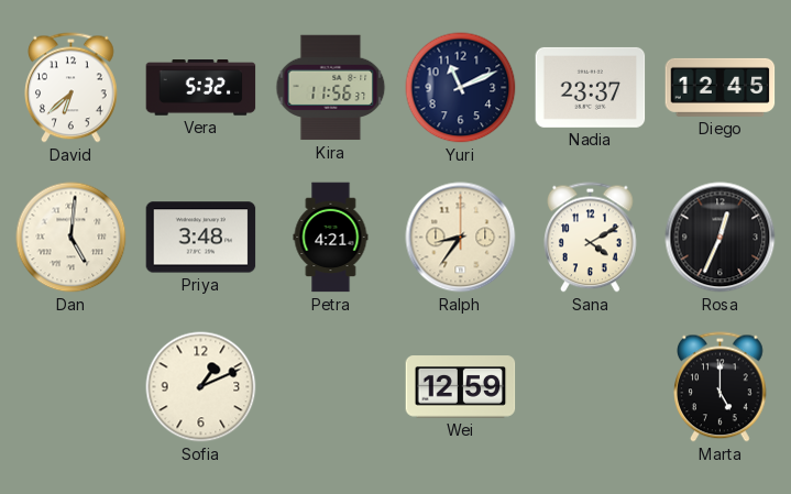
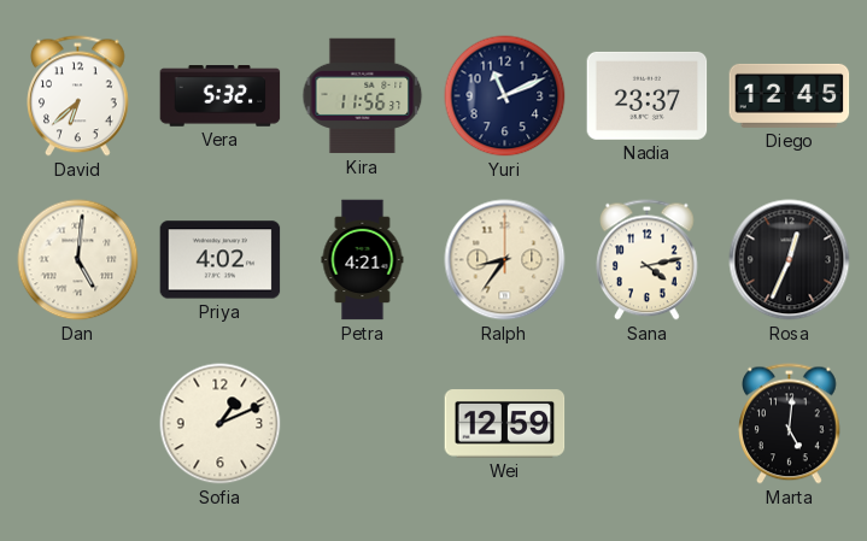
Priya: 3:48 -> 4:02 (221, 260)
Sana: 4:10 -> 4:13 (648, 260)
Marta: 5:00 -> 5:01 (790, 424)
